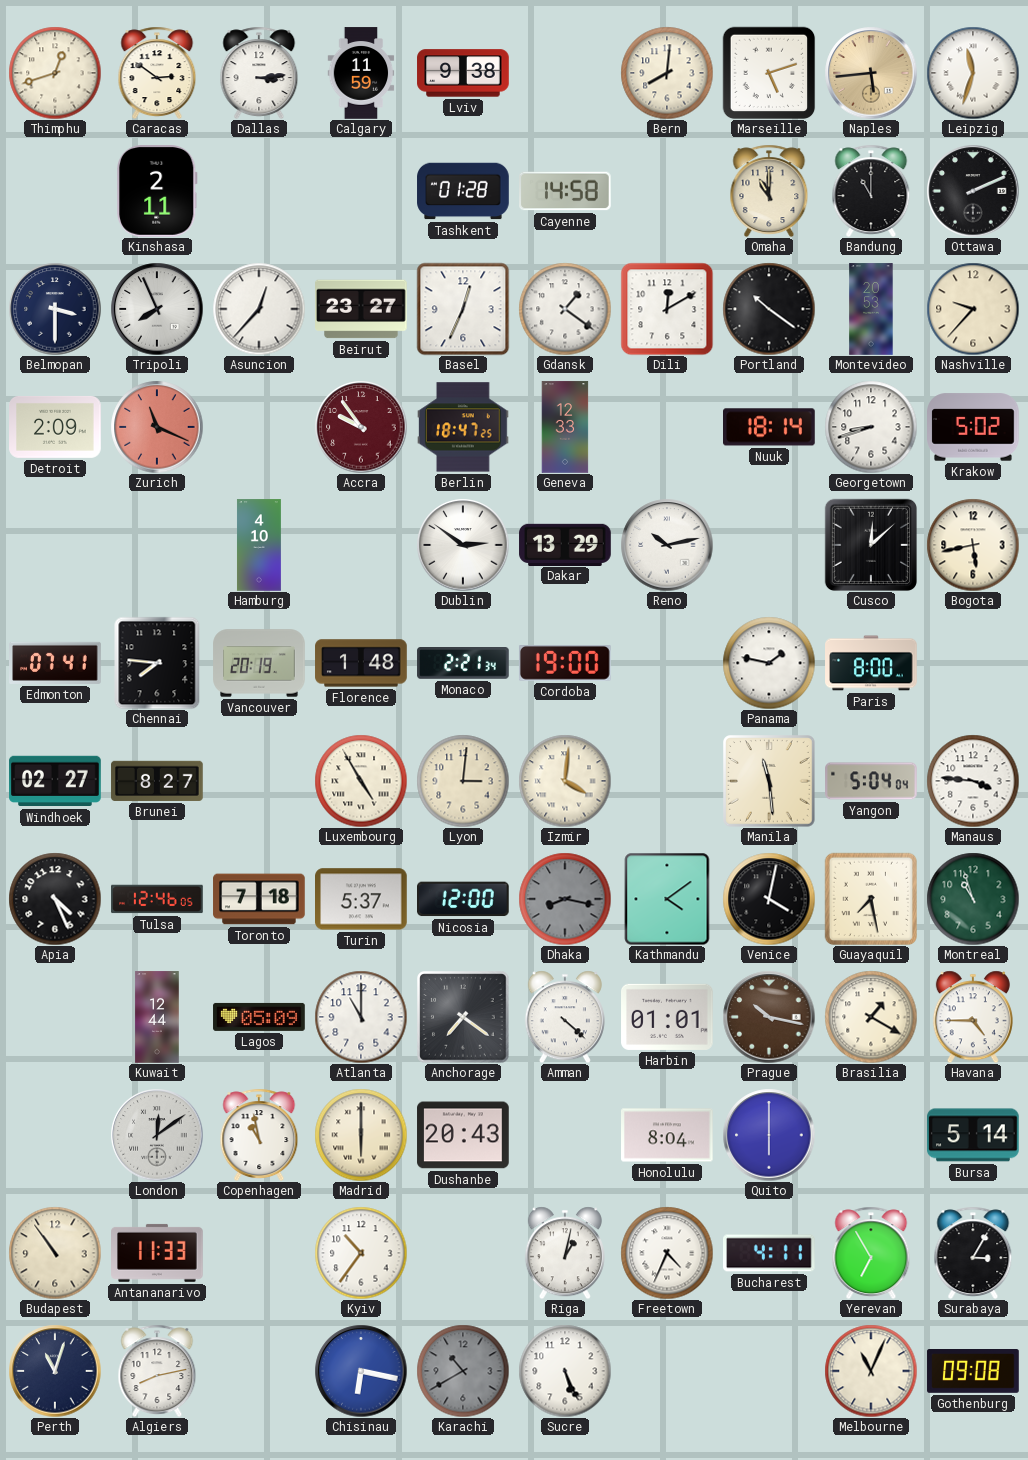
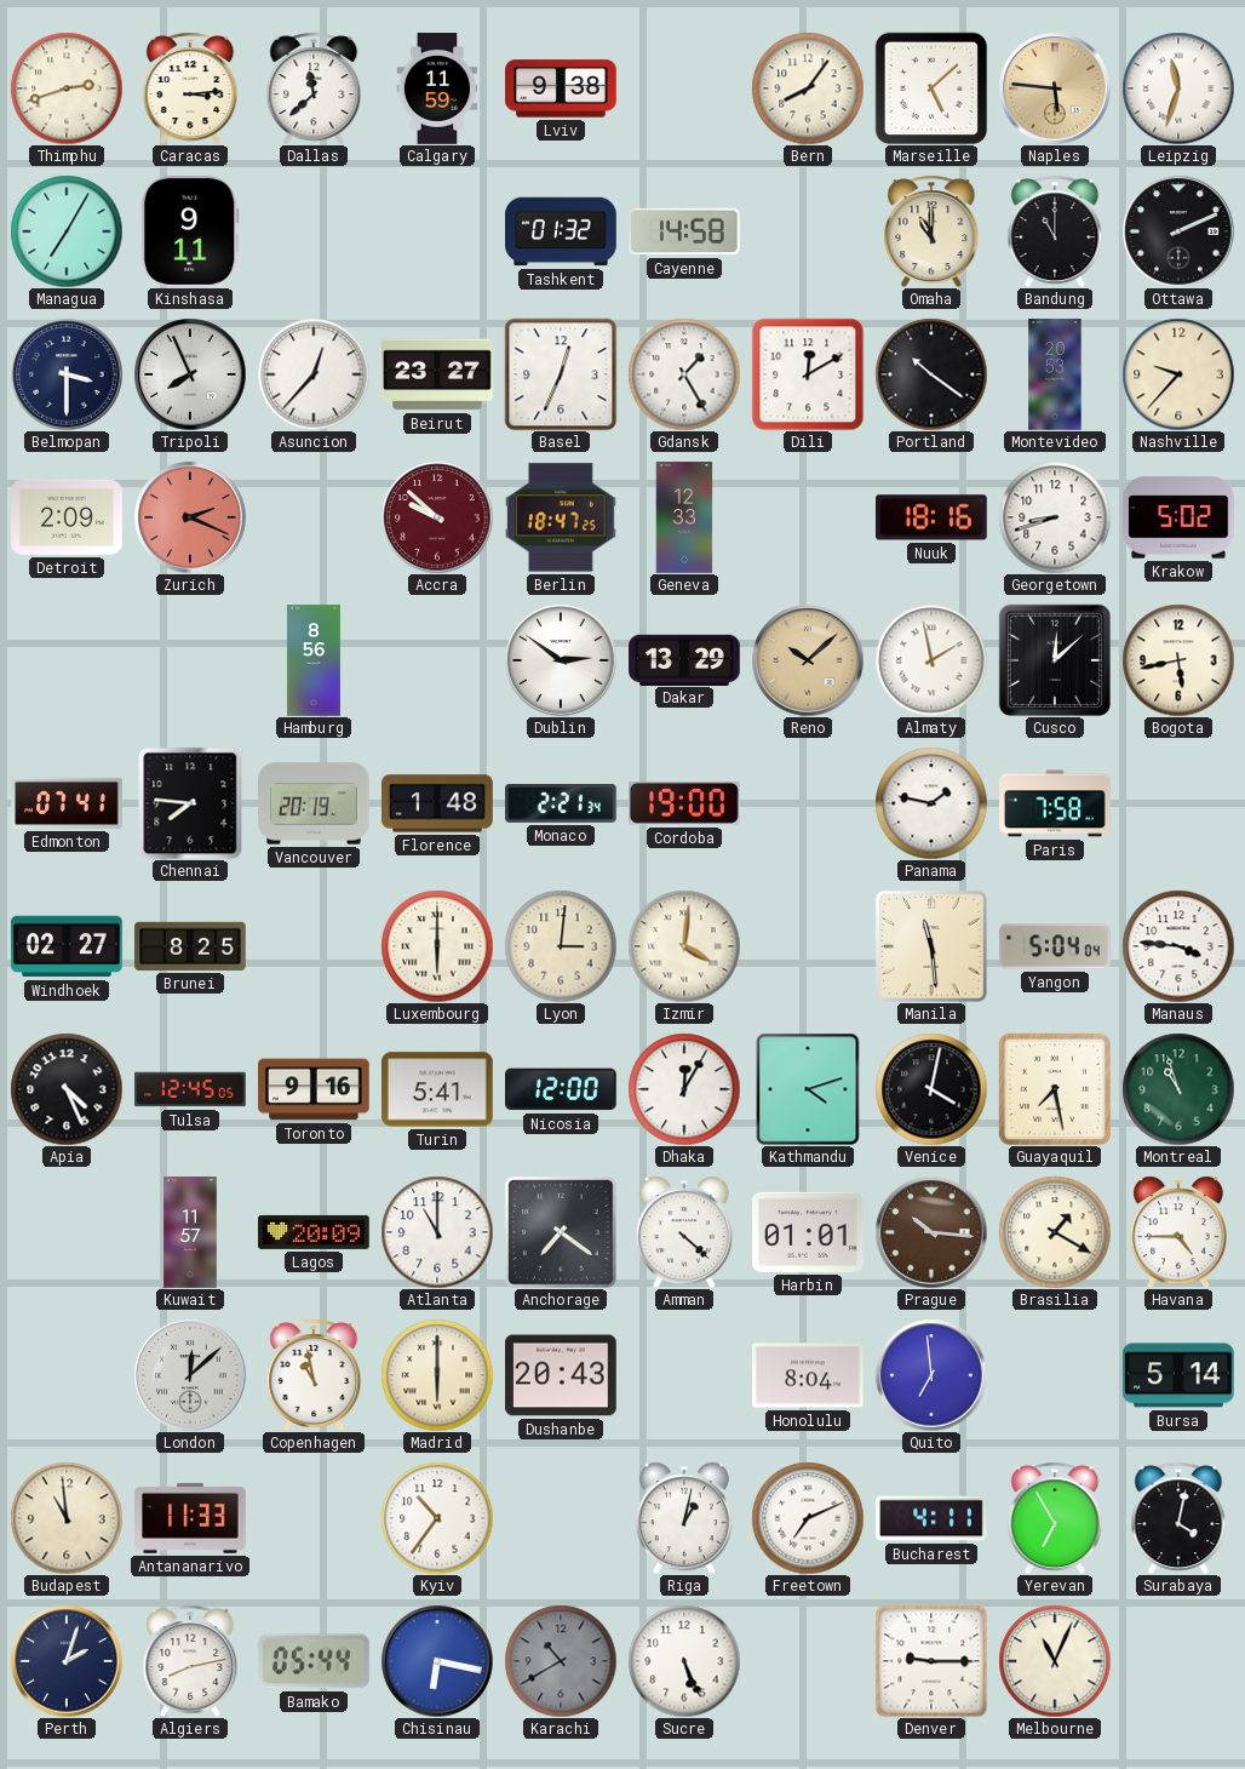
Thimphu: 12:42 -> 2:42 (67, 88)
Caracas: 2:51 -> 3:14 (190, 88)
Dallas: 3:14 -> 11:38 (314, 88)
Bern: 8:01 -> 8:06 (808, 88)
Marseille: 5:12 -> 5:08 (931, 88)
Naples: 5:44 -> 5:46 (1055, 88)
Managua: none -> 7:05 (67, 231)
Kinshasa: 2:11 -> 9:11 (191, 233)
Tashkent: 01:28 -> 01:32 (561, 231)
Gdansk: 1:21 -> 1:25 (684, 374)
Zurich: 11:19 -> 2:19 (190, 517)
Accra: 9:54 -> 9:52 (437, 517)
Nuuk: 18:14 -> 18:16 (933, 517)
Hamburg: 4:10 -> 8:56 (314, 660)
Reno: 10:13 -> 10:08 (808, 660)
Reno dial: white -> champagne (808, 660)
Almaty: none -> 1:58 (931, 660)
Paris: 8:00 -> 7:58 (1055, 803)
Brunei: 8:27 -> 8:25 (190, 946)
Luxembourg: 4:55 -> 6:00 (437, 946)
Tulsa: 12:46 -> 12:45 (190, 1089)
Toronto: 7:18 -> 9:16 (314, 1089)
Turin: 5:37 -> 5:41 (438, 1089)
Dhaka: 8:17 -> 12:05 (684, 1089)
Dhaka dial: grey -> white (684, 1089)
Kathmandu: 4:09 -> 4:12 (808, 1089)
Kuwait: 12:44 -> 11:57 (190, 1232)
Lagos: 05:09 -> 20:09 (314, 1232)
Prague: 10:17 -> 10:16 (931, 1232)
London: 12:09 -> 12:08 (190, 1375)
Quito: 6:00 -> 6:59 (931, 1375)
Budapest: 10:54 -> 10:59 (67, 1518)
Freetown: 4:34 -> 7:11 (808, 1518)
Surabaya: 3:05 -> 4:02 (1178, 1518)
Perth: 11:03 -> 2:03 (67, 1661)
Bamako: none -> 05:44 (315, 1661)
Denver: none -> 9:15 (931, 1661)
Gothenburg: 09:08 -> none (973, 1372)
